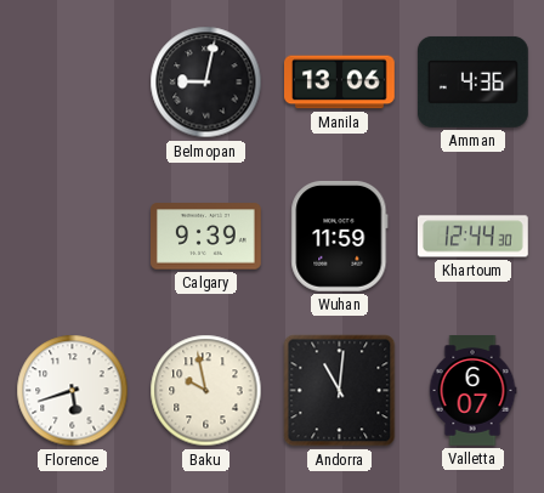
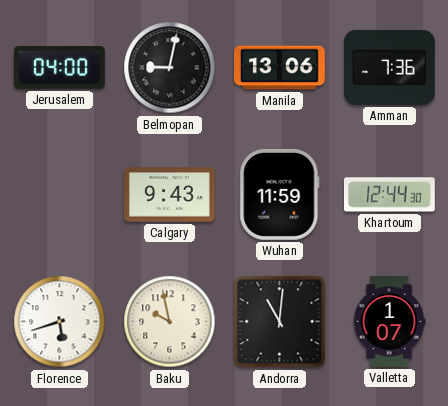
Jerusalem: none -> 04:00 (59, 68)
Amman: 4:36 -> 7:36 (389, 67)
Calgary: 9:39 -> 9:43 (170, 195)
Valletta: 6:07 -> 1:07 (389, 322)
